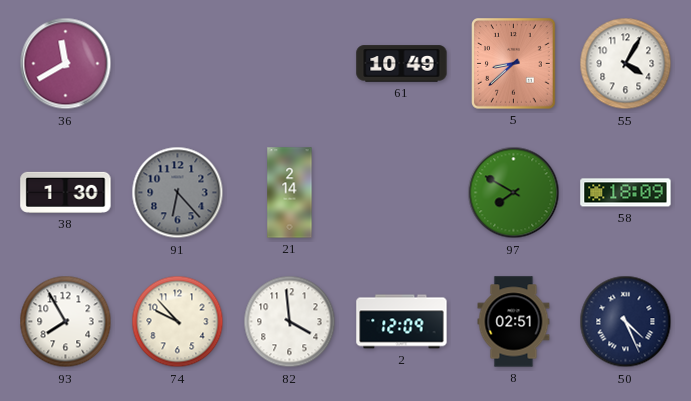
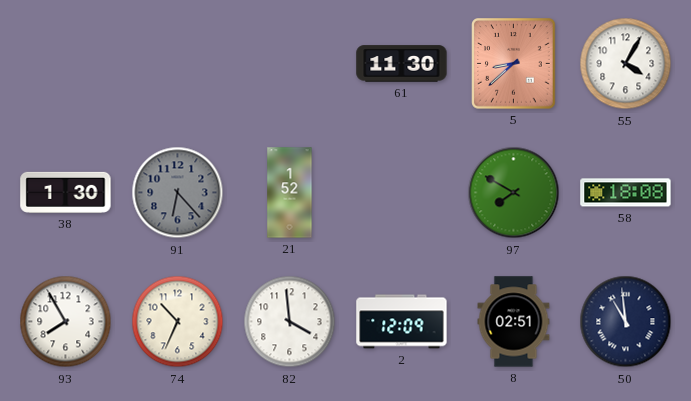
36: 11:40 -> none (66, 64)
61: 10:49 -> 11:30 (402, 64)
21: 2:14 -> 1:52 (290, 193)
58: 18:09 -> 18:08 (626, 193)
74: 9:53 -> 10:34 (178, 322)
50: 4:26 -> 10:59 (626, 322)
